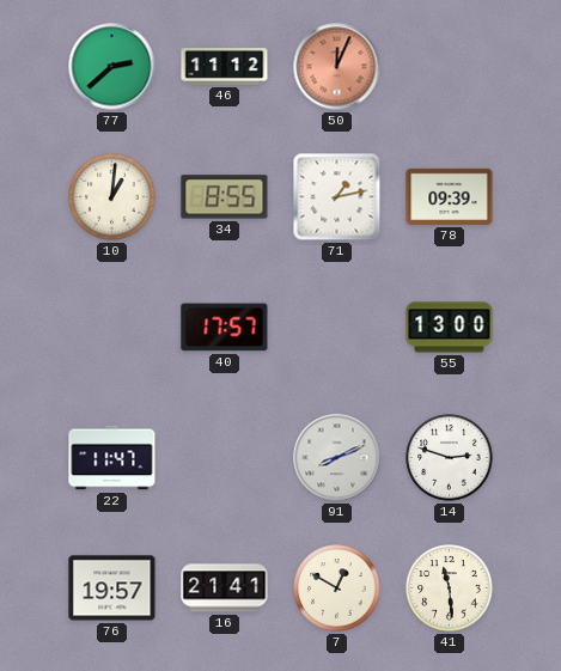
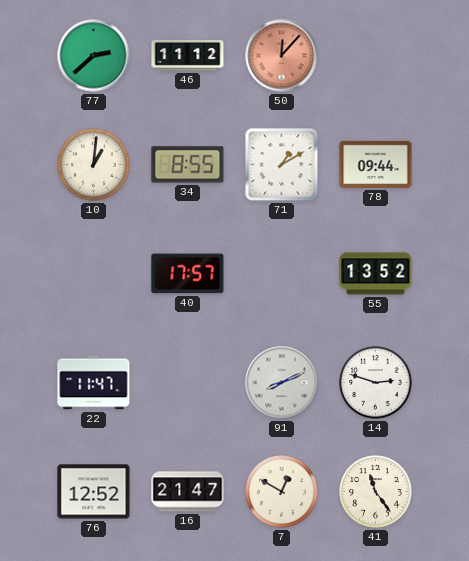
50: 12:04 -> 12:07 (282, 56)
71: 1:13 -> 1:10 (282, 165)
78: 09:39 -> 09:44 (376, 164)
55: 13:00 -> 13:52 (376, 274)
76: 19:57 -> 12:52 (94, 492)
16: 21:41 -> 21:47 (188, 492)
41: 11:29 -> 11:24 (376, 492)
